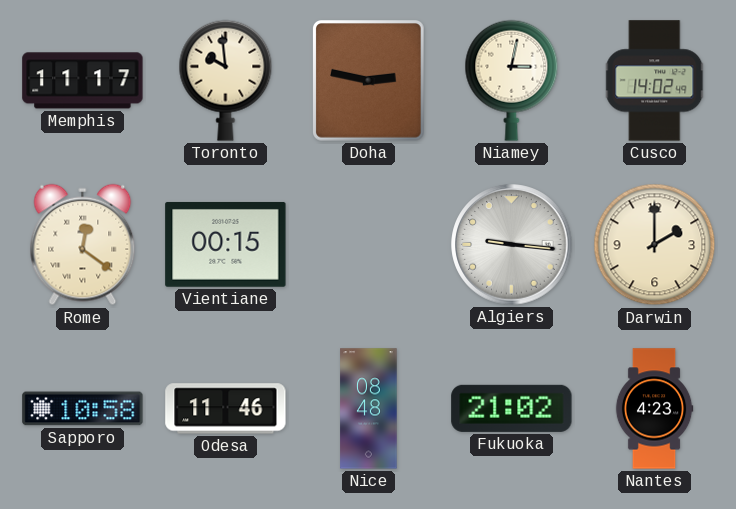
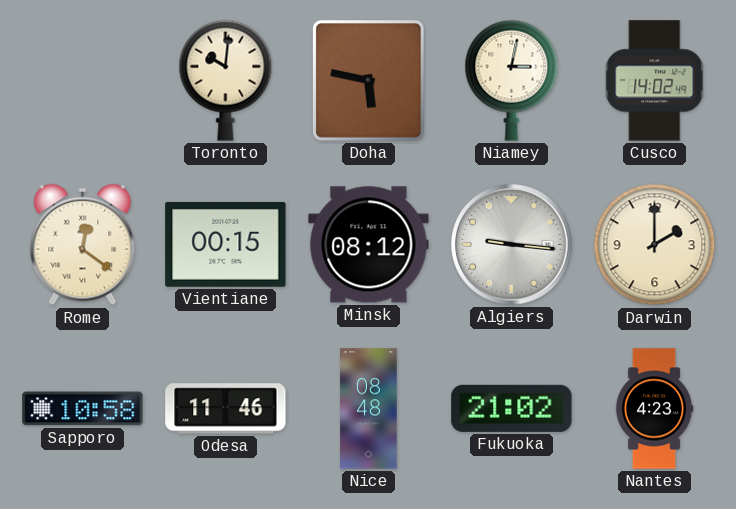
Memphis: 11:17 -> none (83, 81)
Toronto: 9:59 -> 10:01 (226, 80)
Doha: 2:47 -> 5:47 (369, 81)
Minsk: none -> 08:12 (369, 245)
